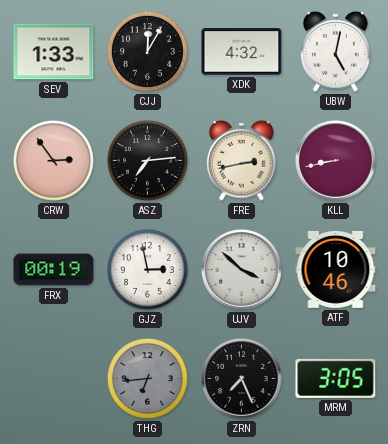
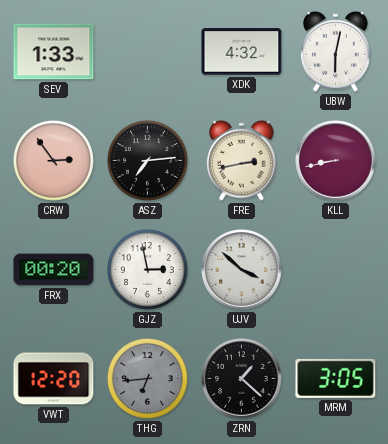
CJJ: 12:05 -> none (147, 51)
UBW: 5:02 -> 6:02 (336, 51)
FRX: 00:19 -> 00:20 (54, 270)
ATF: 10:46 -> none (336, 269)
VWT: none -> 12:20 (54, 379)
ZRN: 7:26 -> 1:22 (242, 379)
